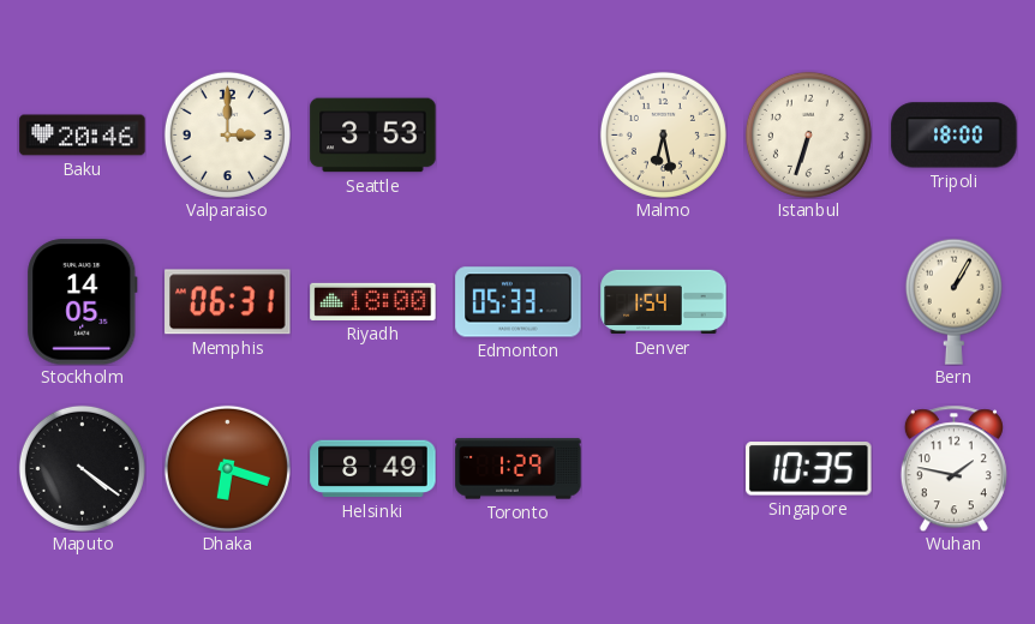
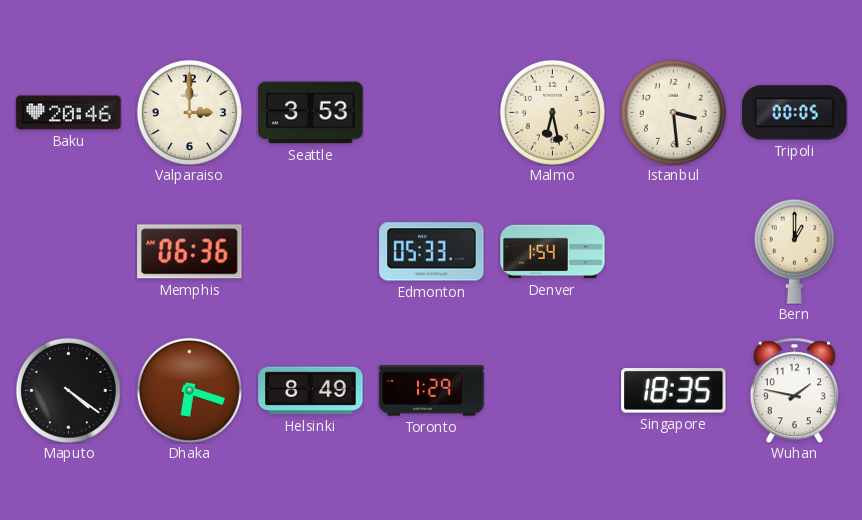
Istanbul: 6:33 -> 3:29 (673, 112)
Tripoli: 18:00 -> 00:05 (795, 113)
Stockholm: 14:05 -> none (83, 302)
Memphis: 06:31 -> 06:36 (190, 252)
Riyadh: 18:00 -> none (373, 301)
Bern: 1:05 -> 1:00 (794, 251)
Singapore: 10:35 -> 18:35 (674, 391)
